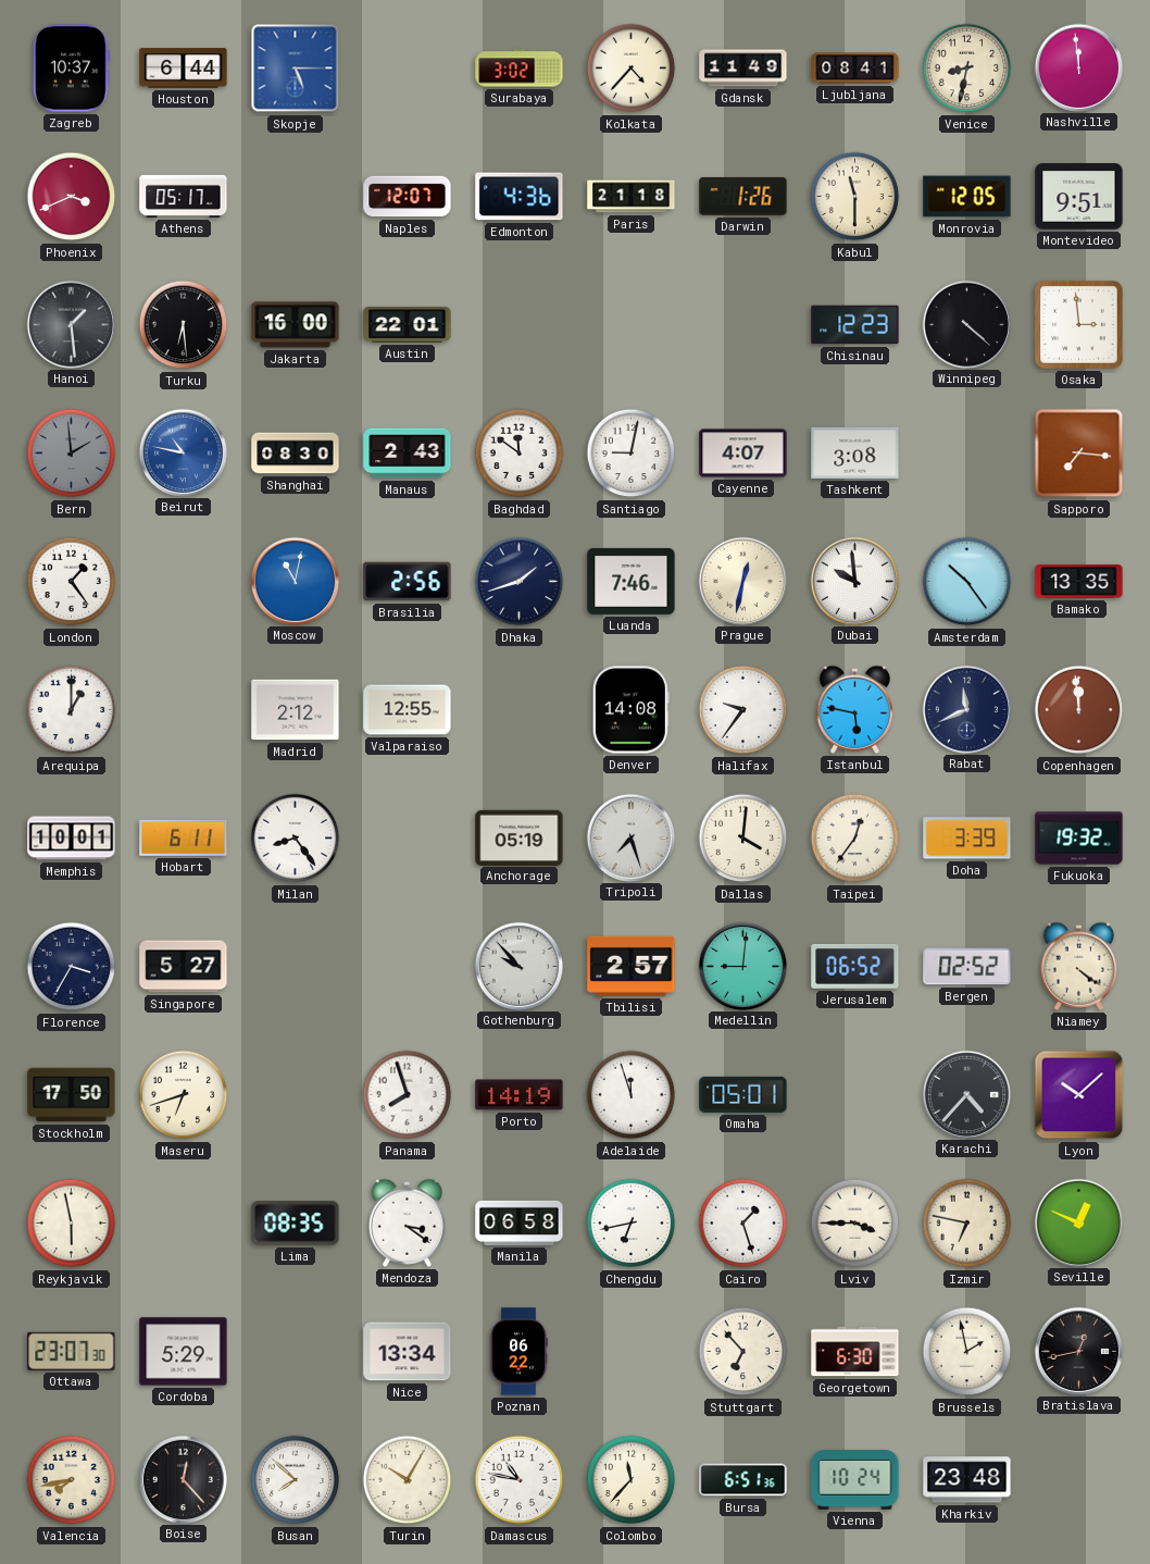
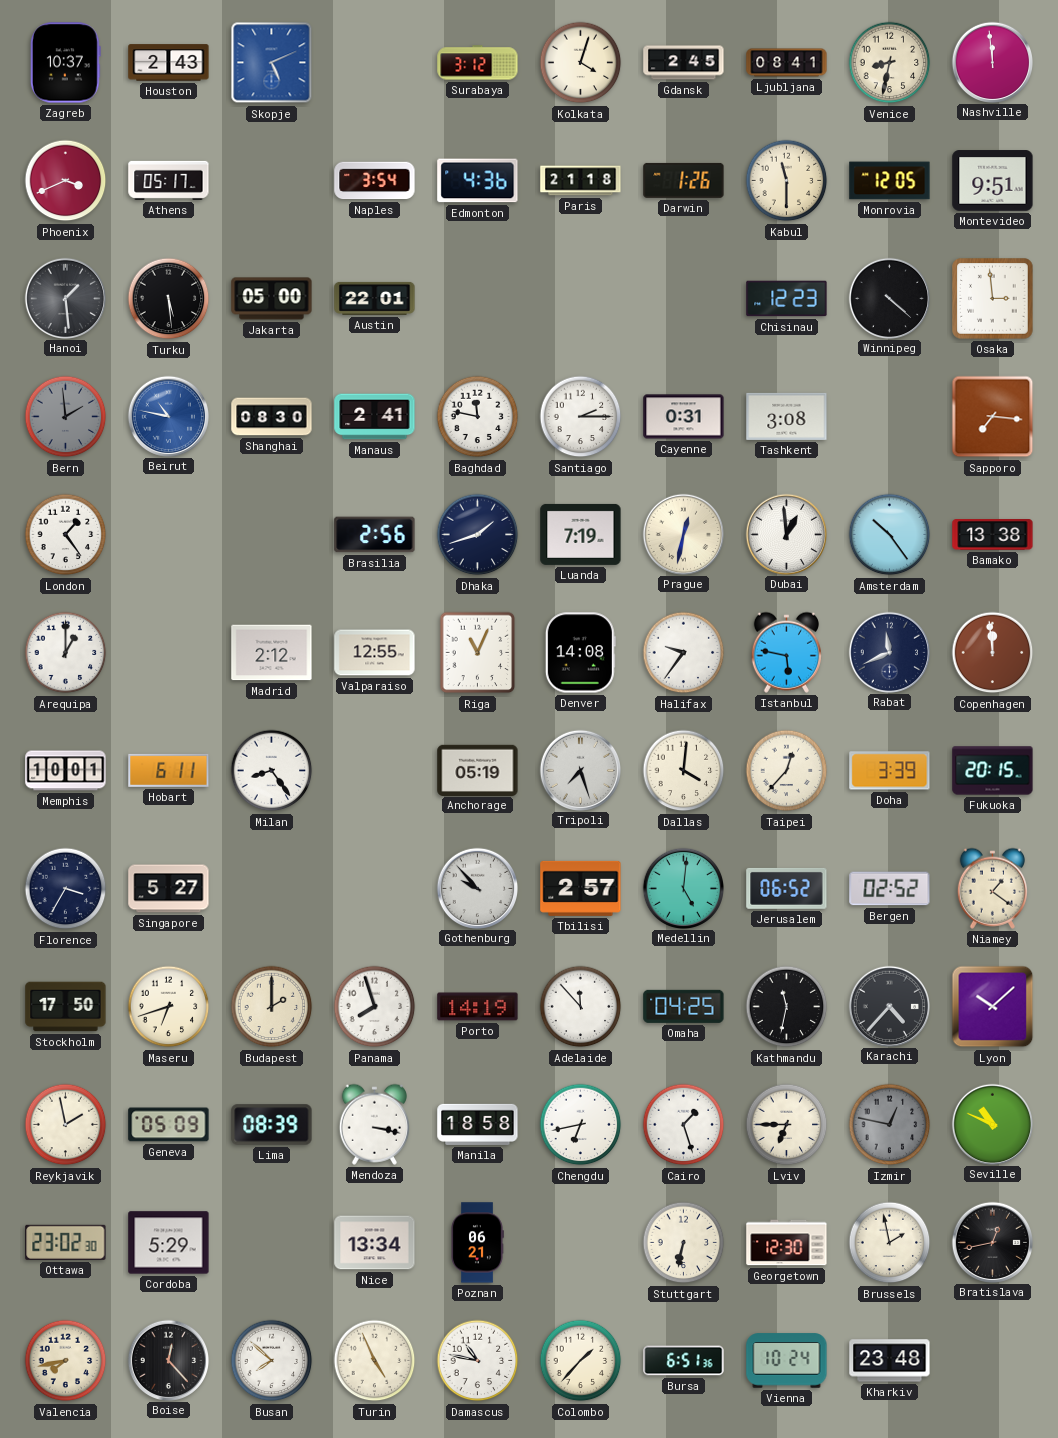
Houston: 6:44 -> 2:43 (169, 63)
Skopje: 5:15 -> 5:11 (272, 63)
Surabaya: 3:02 -> 3:12 (478, 63)
Kolkata: 4:37 -> 4:03 (581, 63)
Gdansk: 11:49 -> 2:45 (684, 63)
Naples: 12:07 -> 3:54 (375, 181)
Turku: 6:29 -> 5:29 (169, 299)
Jakarta: 16:00 -> 05:00 (272, 299)
Manaus: 2:43 -> 2:41 (375, 417)
Baghdad: 11:51 -> 11:47 (478, 417)
Santiago: 9:02 -> 2:15 (581, 417)
Cayenne: 4:07 -> 0:31 (684, 417)
Moscow: 11:02 -> none (295, 581)
Luanda: 7:46 -> 7:19 (581, 534)
Dubai: 9:59 -> 12:59 (786, 534)
Bamako: 13:35 -> 13:38 (993, 535)
Riga: none -> 11:04 (478, 653)
Taipei: 12:36 -> 12:37 (787, 771)
Fukuoka: 19:32 -> 20:15 (993, 771)
Medellin: 9:01 -> 5:01 (683, 888)
Niamey: 4:21 -> 1:21 (992, 888)
Budapest: none -> 2:00 (272, 1007)
Adelaide: 11:57 -> 11:53 (581, 1007)
Omaha: 05:01 -> 04:25 (684, 1006)
Kathmandu: none -> 11:32 (787, 1007)
Reykjavik: 5:58 -> 1:58 (66, 1125)
Geneva: none -> 05:09 (169, 1125)
Lima: 08:35 -> 08:39 (272, 1125)
Mendoza: 3:21 -> 3:17 (374, 1124)
Manila: 06:58 -> 18:58 (478, 1124)
Lviv: 3:45 -> 6:45 (787, 1125)
Izmir: 6:47 -> 12:47 (890, 1125)
Izmir dial: cream -> grey (890, 1125)
Seville: 12:49 -> 10:49 (992, 1124)
Ottawa: 23:07 -> 23:02 (66, 1242)
Poznan: 06:22 -> 06:21 (477, 1243)
Stuttgart: 6:53 -> 6:32 (684, 1243)
Georgetown: 6:30 -> 12:30 (787, 1243)
Turin: 10:05 -> 4:56 (375, 1361)
Colombo: 11:37 -> 1:37 (581, 1361)
